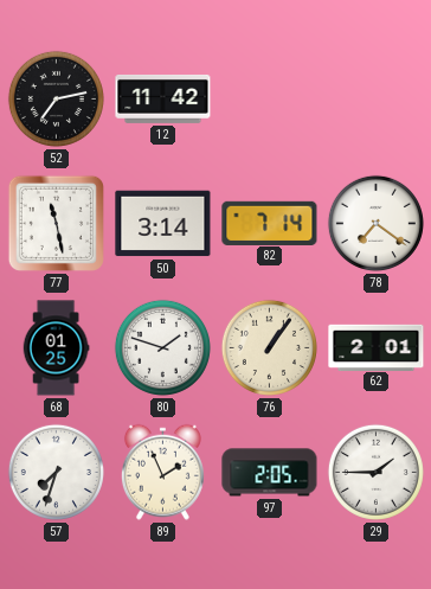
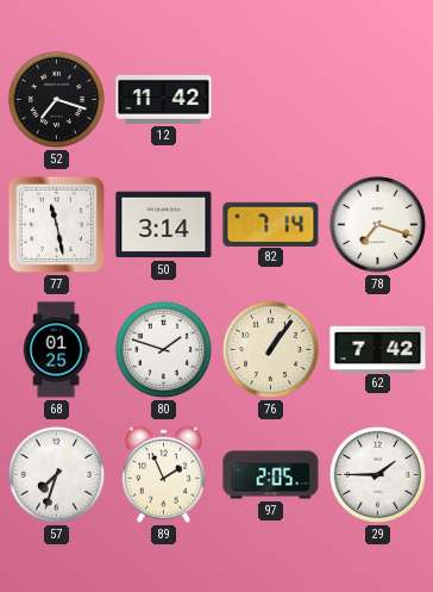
52: 7:13 -> 7:18 (56, 99)
78: 7:21 -> 7:18 (377, 224)
62: 2:01 -> 7:42 (378, 349)
